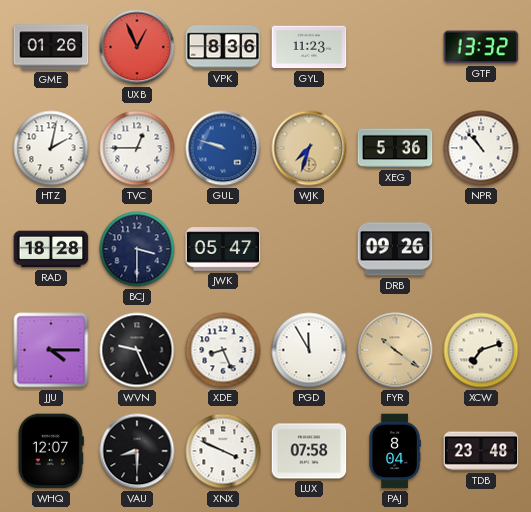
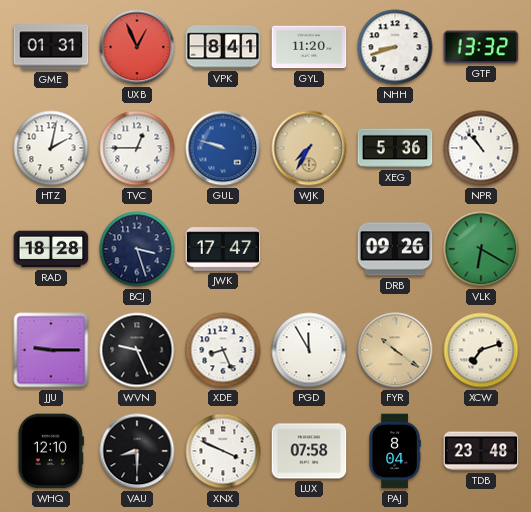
GME: 01:26 -> 01:31 (51, 47)
VPK: 8:36 -> 8:41 (223, 47)
GYL: 11:23 -> 11:20 (309, 47)
NHH: none -> 8:42 (395, 47)
WJK: 7:33 -> 7:35 (309, 148)
BCJ: 3:30 -> 3:27 (137, 249)
JWK: 05:47 -> 17:47 (223, 249)
VLK: none -> 6:20 (481, 249)
JJU: 4:15 -> 9:15 (51, 350)
WHQ: 12:07 -> 12:10 (51, 451)
